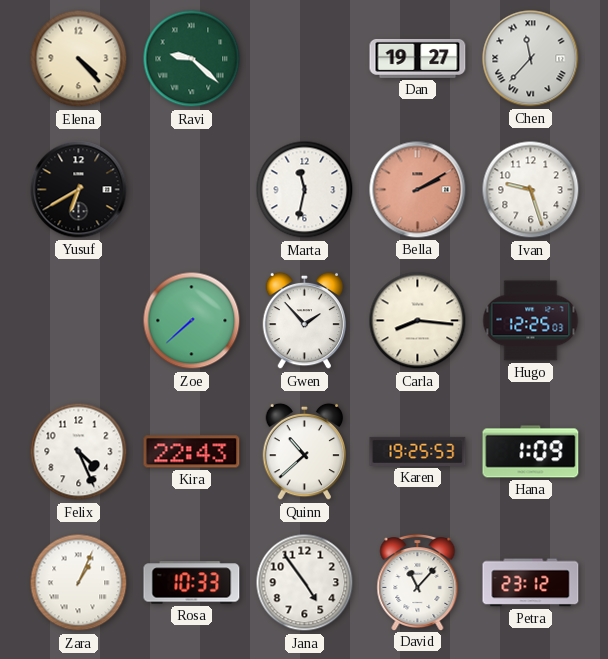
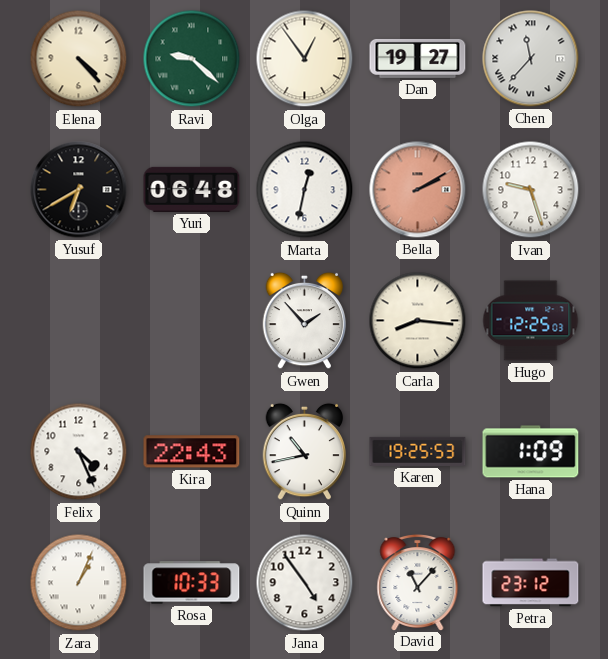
Olga: none -> 12:54 (305, 59)
Yuri: none -> 06:48 (192, 189)
Marta: 11:32 -> 12:32 (305, 190)
Zoe: 7:38 -> none (192, 321)
Quinn: 10:38 -> 10:43 (305, 452)
